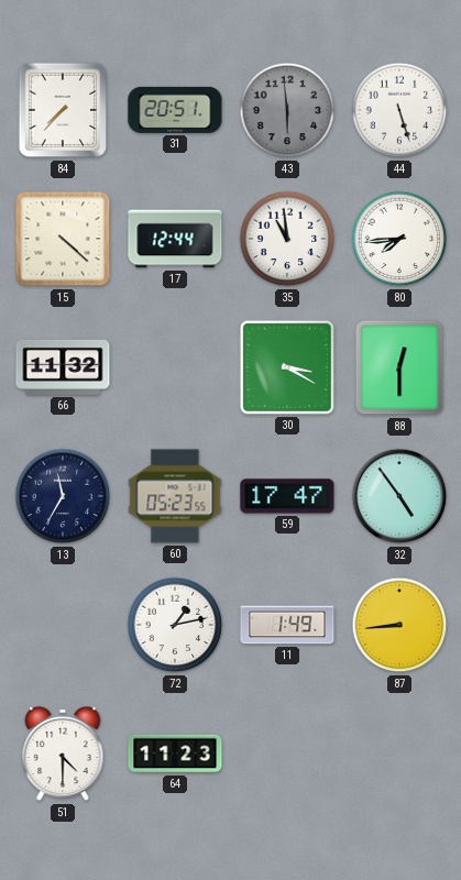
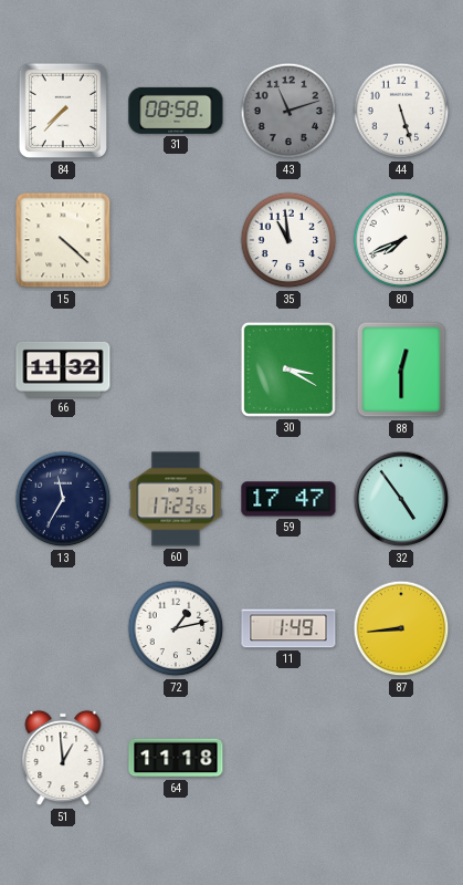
31: 20:51 -> 08:58 (176, 111)
43: 5:59 -> 11:12 (288, 111)
17: 12:44 -> none (175, 239)
80: 7:44 -> 7:41 (401, 240)
60: 05:23 -> 17:23 (176, 499)
51: 4:30 -> 12:59 (63, 758)
64: 11:23 -> 11:18 (176, 758)
